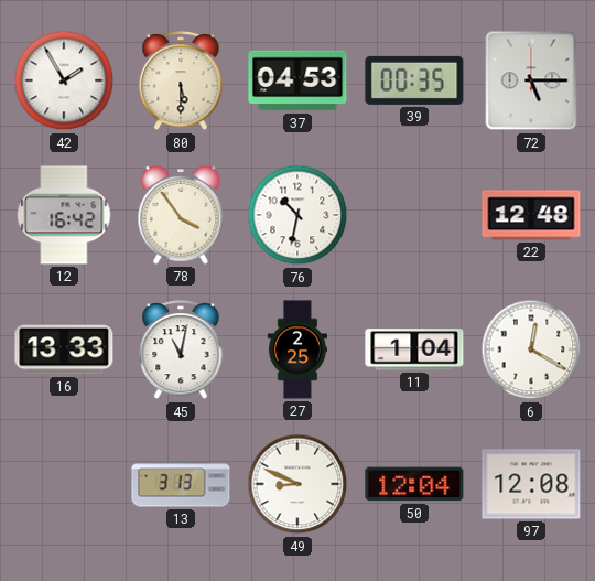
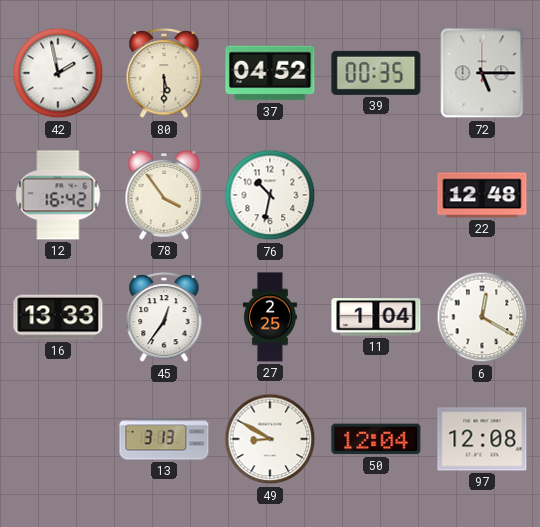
42: 1:55 -> 1:58 (58, 73)
37: 04:53 -> 04:52 (270, 73)
45: 11:02 -> 12:36 (164, 318)
49: 8:49 -> 8:50 (270, 439)
